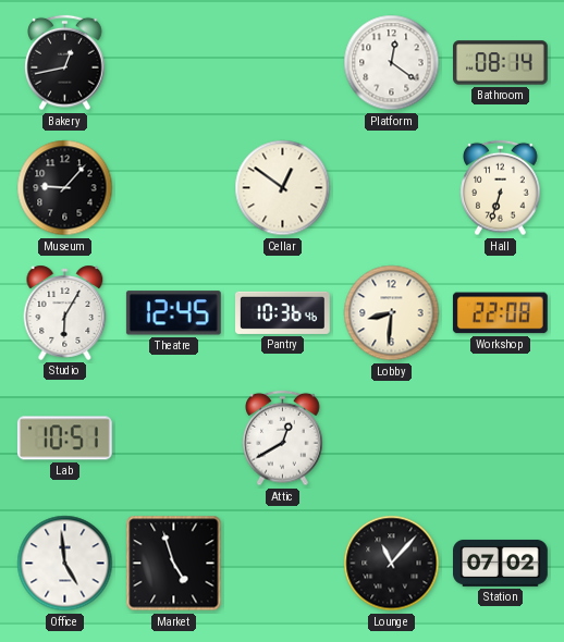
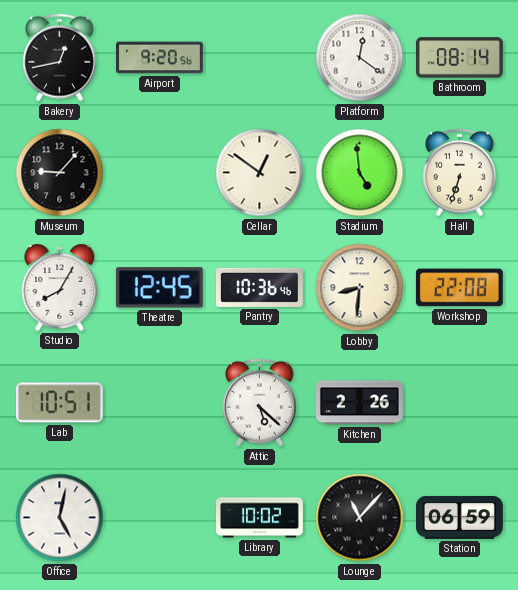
Airport: none -> 9:20 (160, 58)
Stadium: none -> 4:59 (360, 173)
Studio: 6:05 -> 8:05 (60, 287)
Attic: 12:40 -> 5:22 (260, 403)
Kitchen: none -> 2:26 (360, 403)
Office: 4:59 -> 5:02 (60, 518)
Market: 4:57 -> none (174, 564)
Library: none -> 10:02 (260, 518)
Station: 07:02 -> 06:59 (460, 517)
